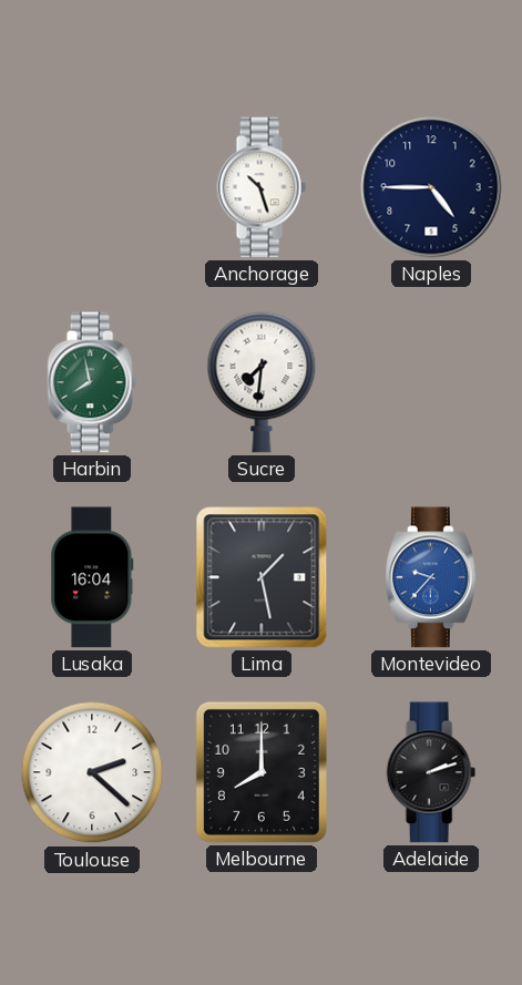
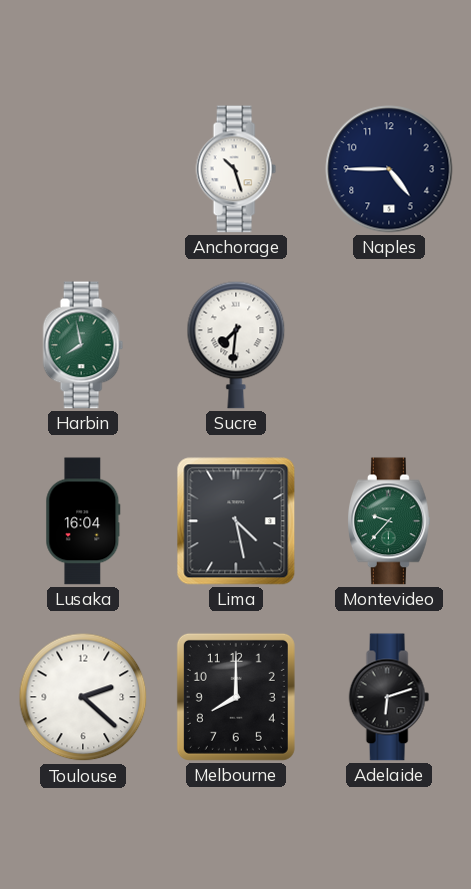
Lima: 1:28 -> 4:28 (236, 521)
Montevideo dial: blue -> green (390, 521)
Adelaide: 2:12 -> 6:12 (389, 697)
